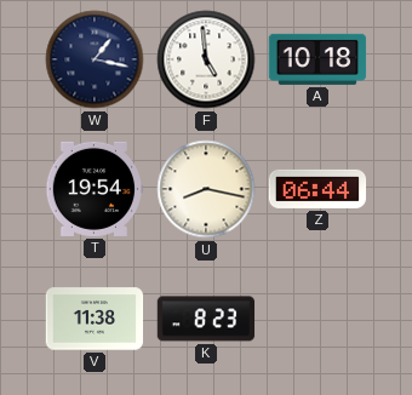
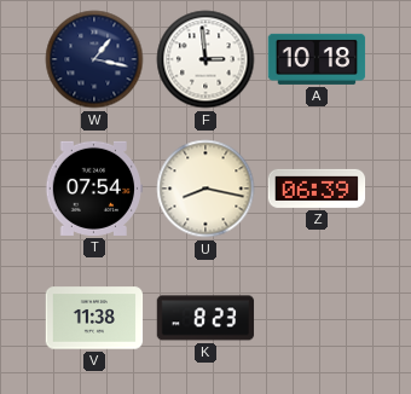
F: 4:59 -> 2:59 (205, 59)
T: 19:54 -> 07:54 (94, 189)
Z: 06:44 -> 06:39 (317, 189)
